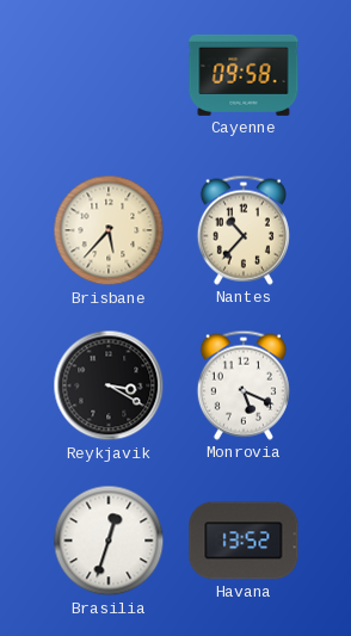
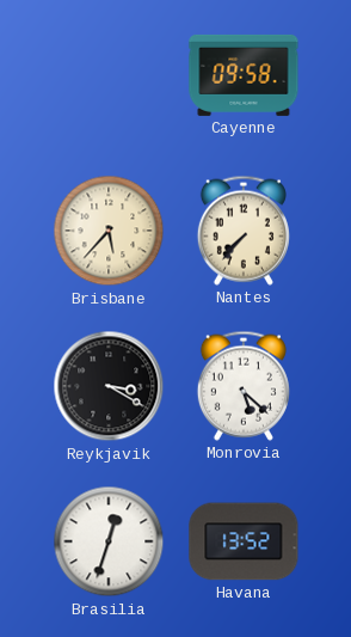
Nantes: 10:37 -> 7:37 (244, 231)
Monrovia: 5:19 -> 5:22 (244, 386)
